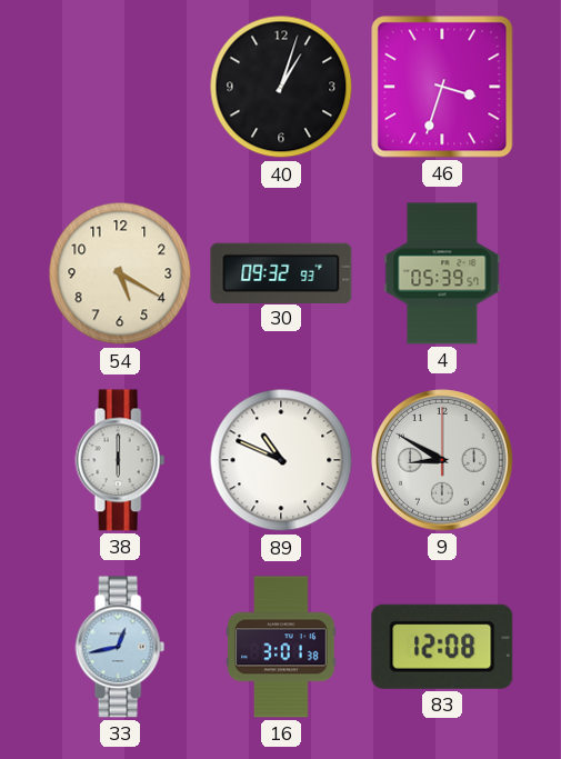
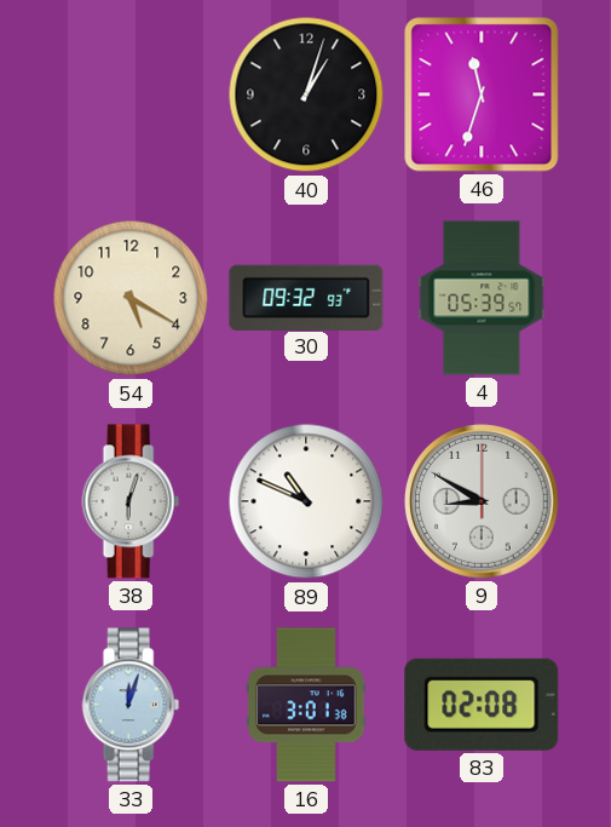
46: 3:33 -> 11:33 (482, 94)
38: 6:00 -> 6:03 (131, 501)
33: 12:43 -> 12:03 (131, 705)
83: 12:08 -> 02:08 (482, 705)
